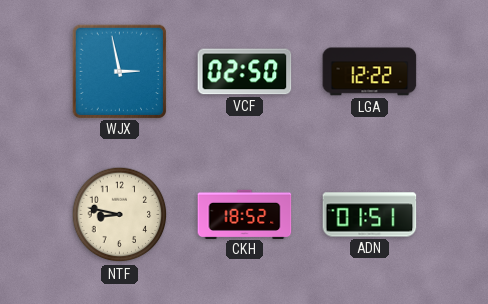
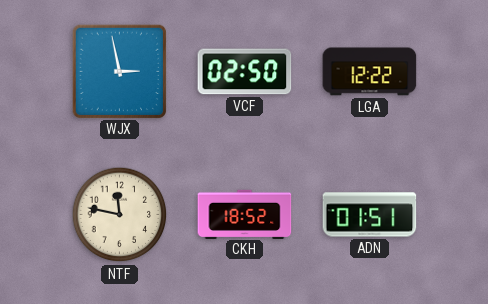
NTF: 8:47 -> 11:47 (120, 215)
